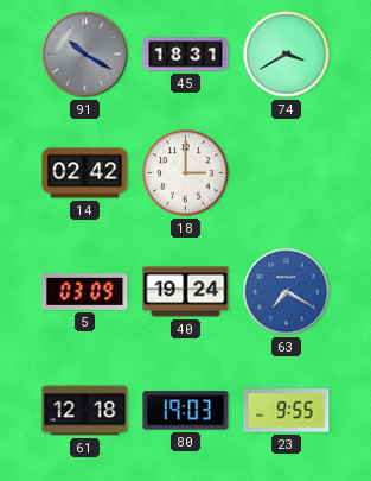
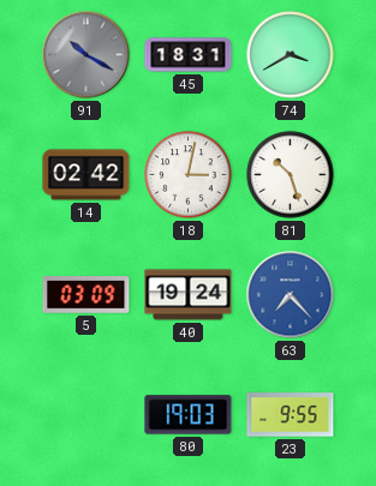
18: 3:00 -> 3:02 (189, 175)
81: none -> 10:27 (291, 175)
63: 7:20 -> 7:23 (291, 295)
61: 12:18 -> none (85, 411)
